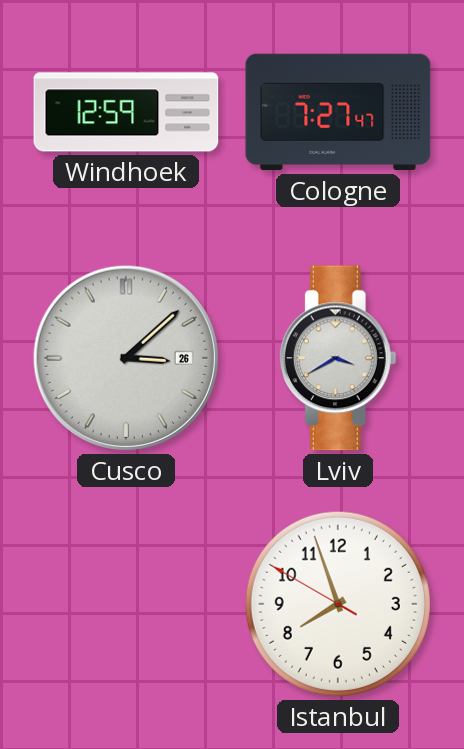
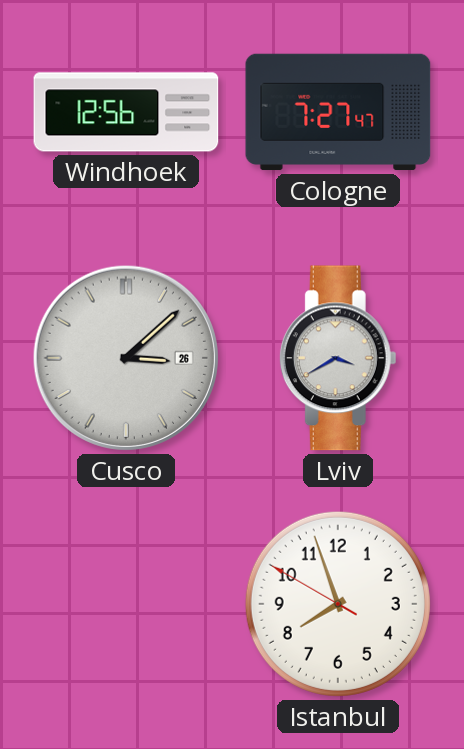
Windhoek: 12:59 -> 12:56 (126, 112)
